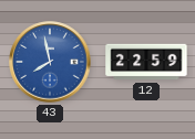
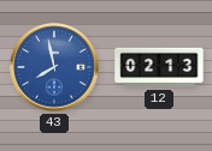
12: 22:59 -> 02:13 (159, 67)
